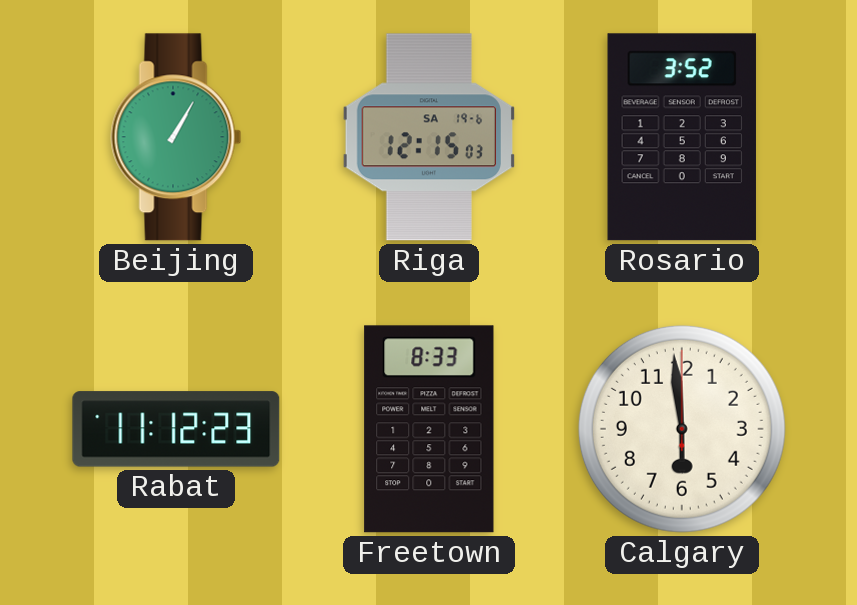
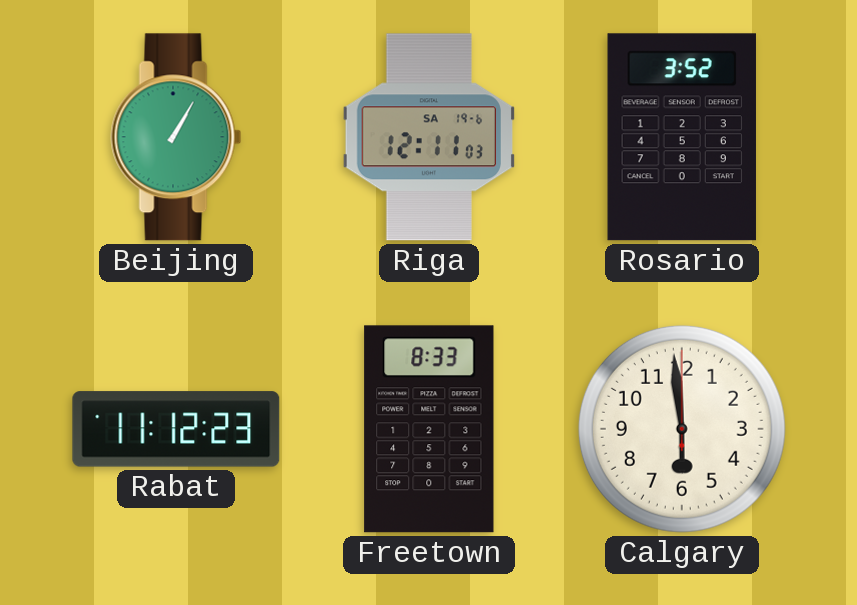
Riga: 12:15 -> 12:11 (428, 137)
